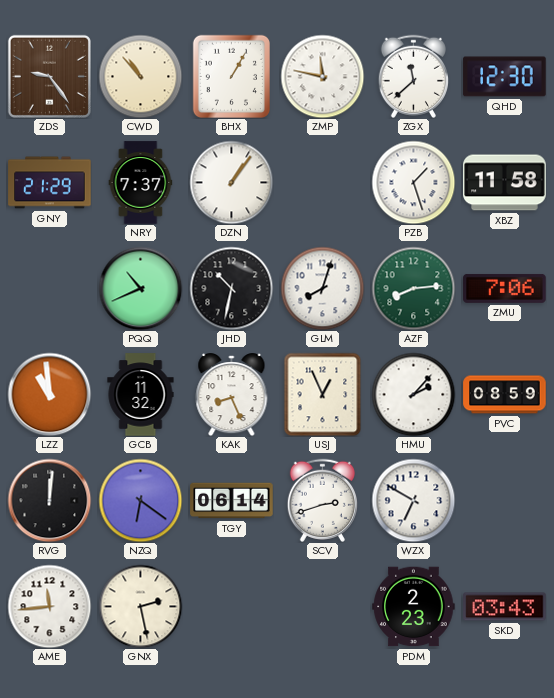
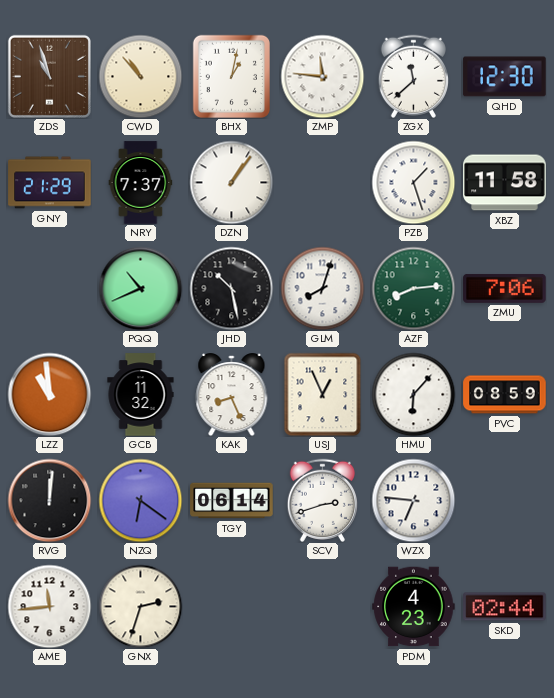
ZDS: 9:24 -> 10:57 (49, 76)
BHX: 1:05 -> 1:02 (231, 76)
ZMP: 11:47 -> 11:46 (322, 76)
JHD: 10:32 -> 10:28 (231, 288)
HMU: 2:07 -> 6:07 (413, 394)
WZX: 6:50 -> 6:46 (413, 500)
GNX: 2:28 -> 2:33 (140, 606)
PDM: 2:23 -> 4:23 (414, 607)
SKD: 03:43 -> 02:44 (505, 607)
